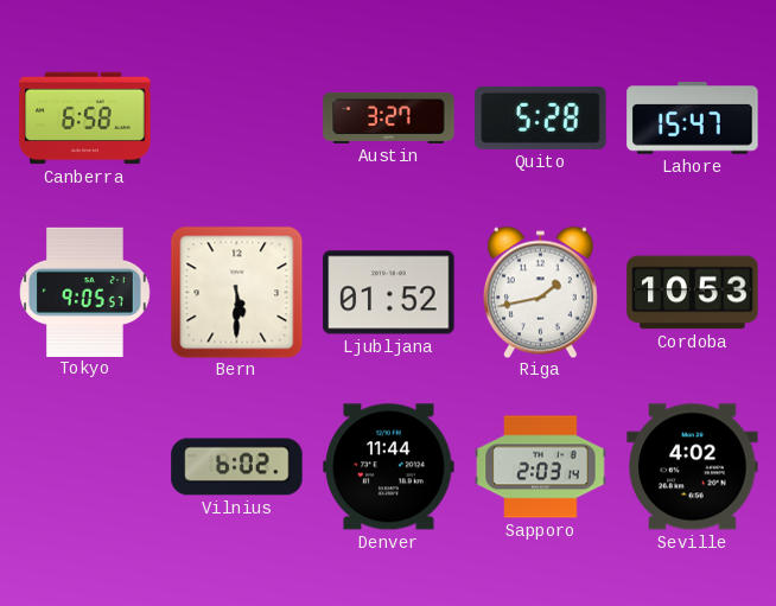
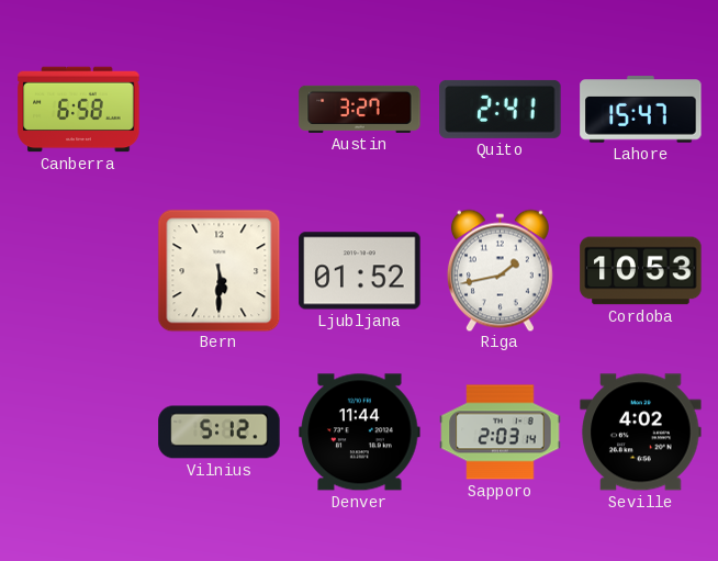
Quito: 5:28 -> 2:41 (501, 109)
Tokyo: 9:05 -> none (85, 292)
Vilnius: 6:02 -> 5:12 (220, 433)
